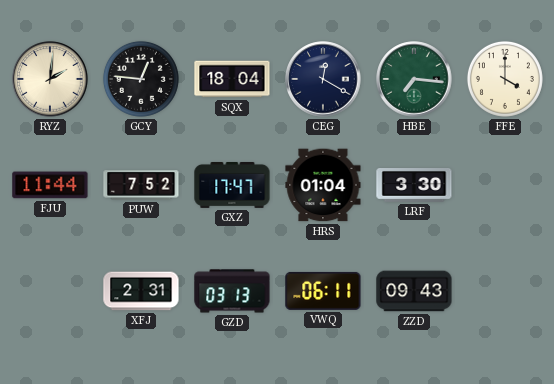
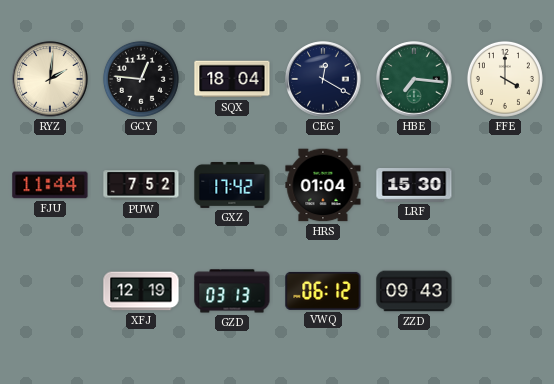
GXZ: 17:47 -> 17:42 (232, 185)
LRF: 3:30 -> 15:30 (414, 186)
XFJ: 2:31 -> 12:19 (141, 291)
VWQ: 06:11 -> 06:12 (323, 291)
